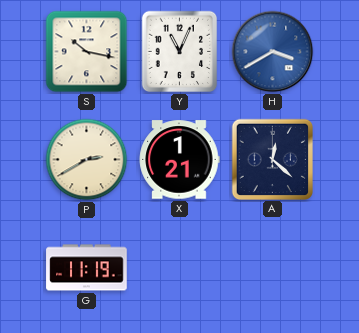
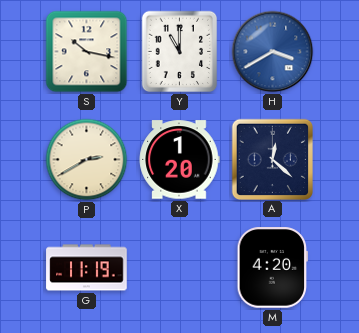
Y: 11:04 -> 11:00 (180, 52)
X: 1:21 -> 1:20 (179, 160)
M: none -> 4:20 (273, 268)
